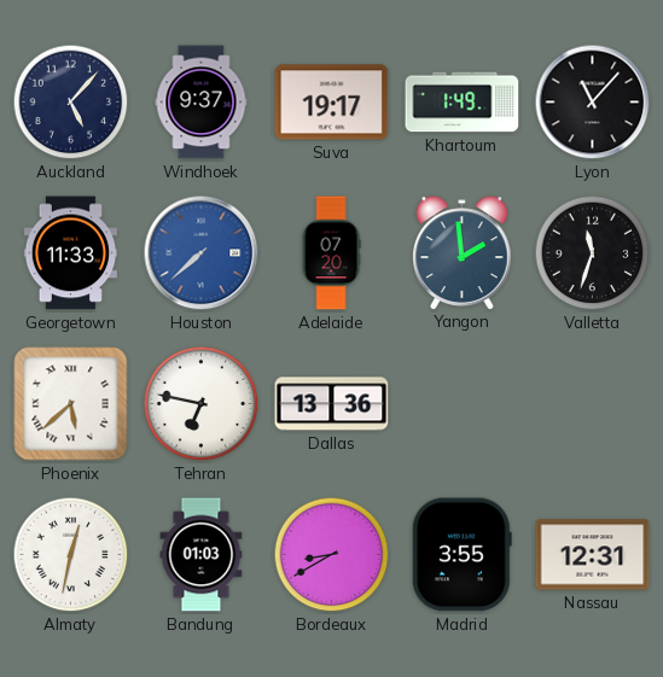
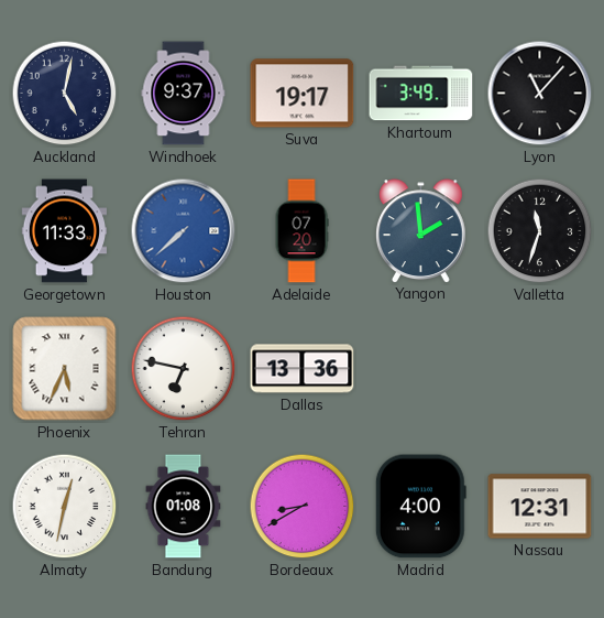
Auckland: 5:07 -> 5:02 (65, 94)
Khartoum: 1:49 -> 3:49 (421, 94)
Phoenix: 5:38 -> 5:34 (65, 369)
Bandung: 01:03 -> 01:08 (184, 507)
Madrid: 3:55 -> 4:00 (420, 507)
